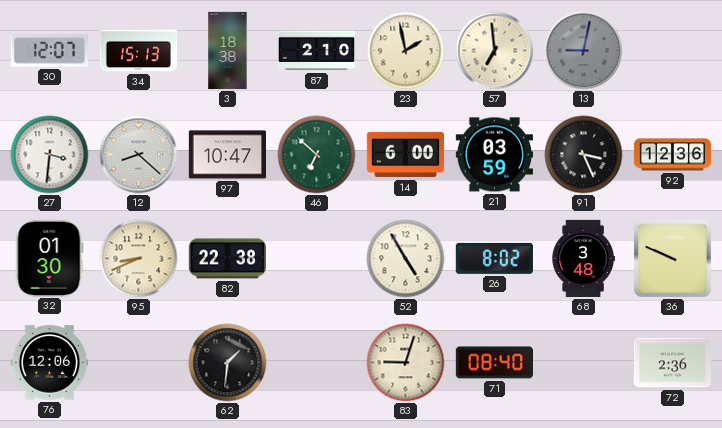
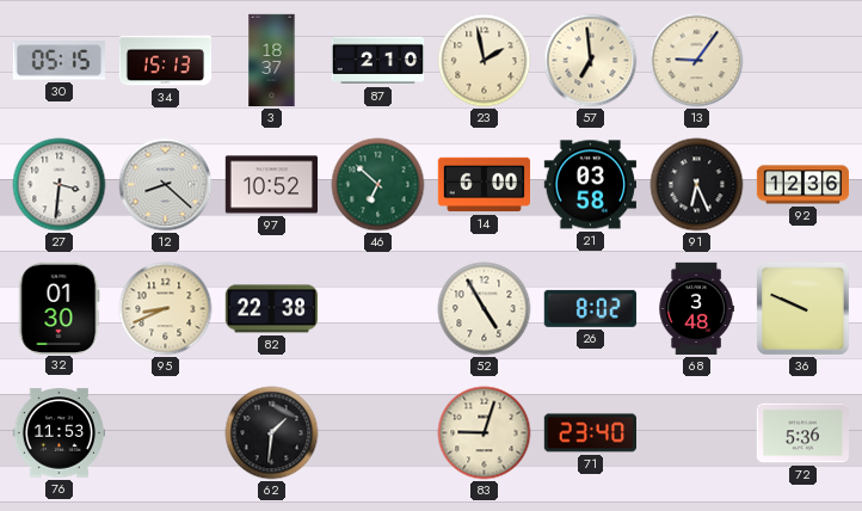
30: 12:07 -> 05:15 (59, 61)
3: 18:38 -> 18:37 (272, 61)
13: 9:02 -> 9:06 (697, 61)
13 dial: grey -> cream (697, 61)
97: 10:47 -> 10:52 (271, 185)
21: 03:59 -> 03:58 (590, 185)
91: 3:26 -> 6:26 (697, 185)
76: 12:06 -> 11:53 (60, 433)
71: 08:40 -> 23:40 (590, 433)
72: 2:36 -> 5:36 (802, 433)
